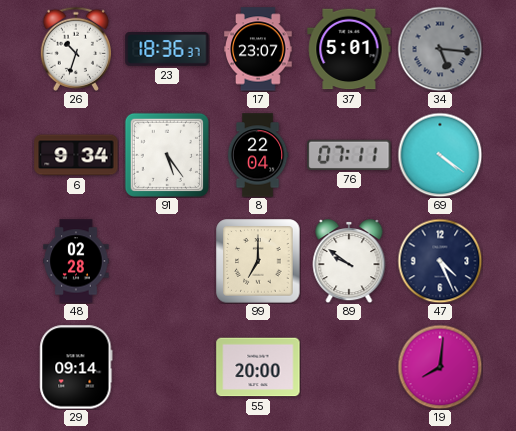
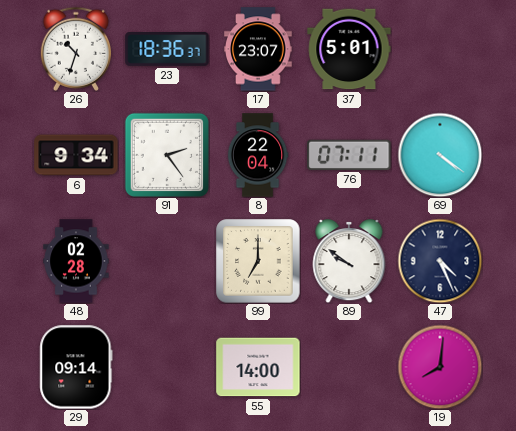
34: 5:16 -> none (440, 49)
91: 5:24 -> 2:24 (167, 155)
55: 20:00 -> 14:00 (258, 367)
